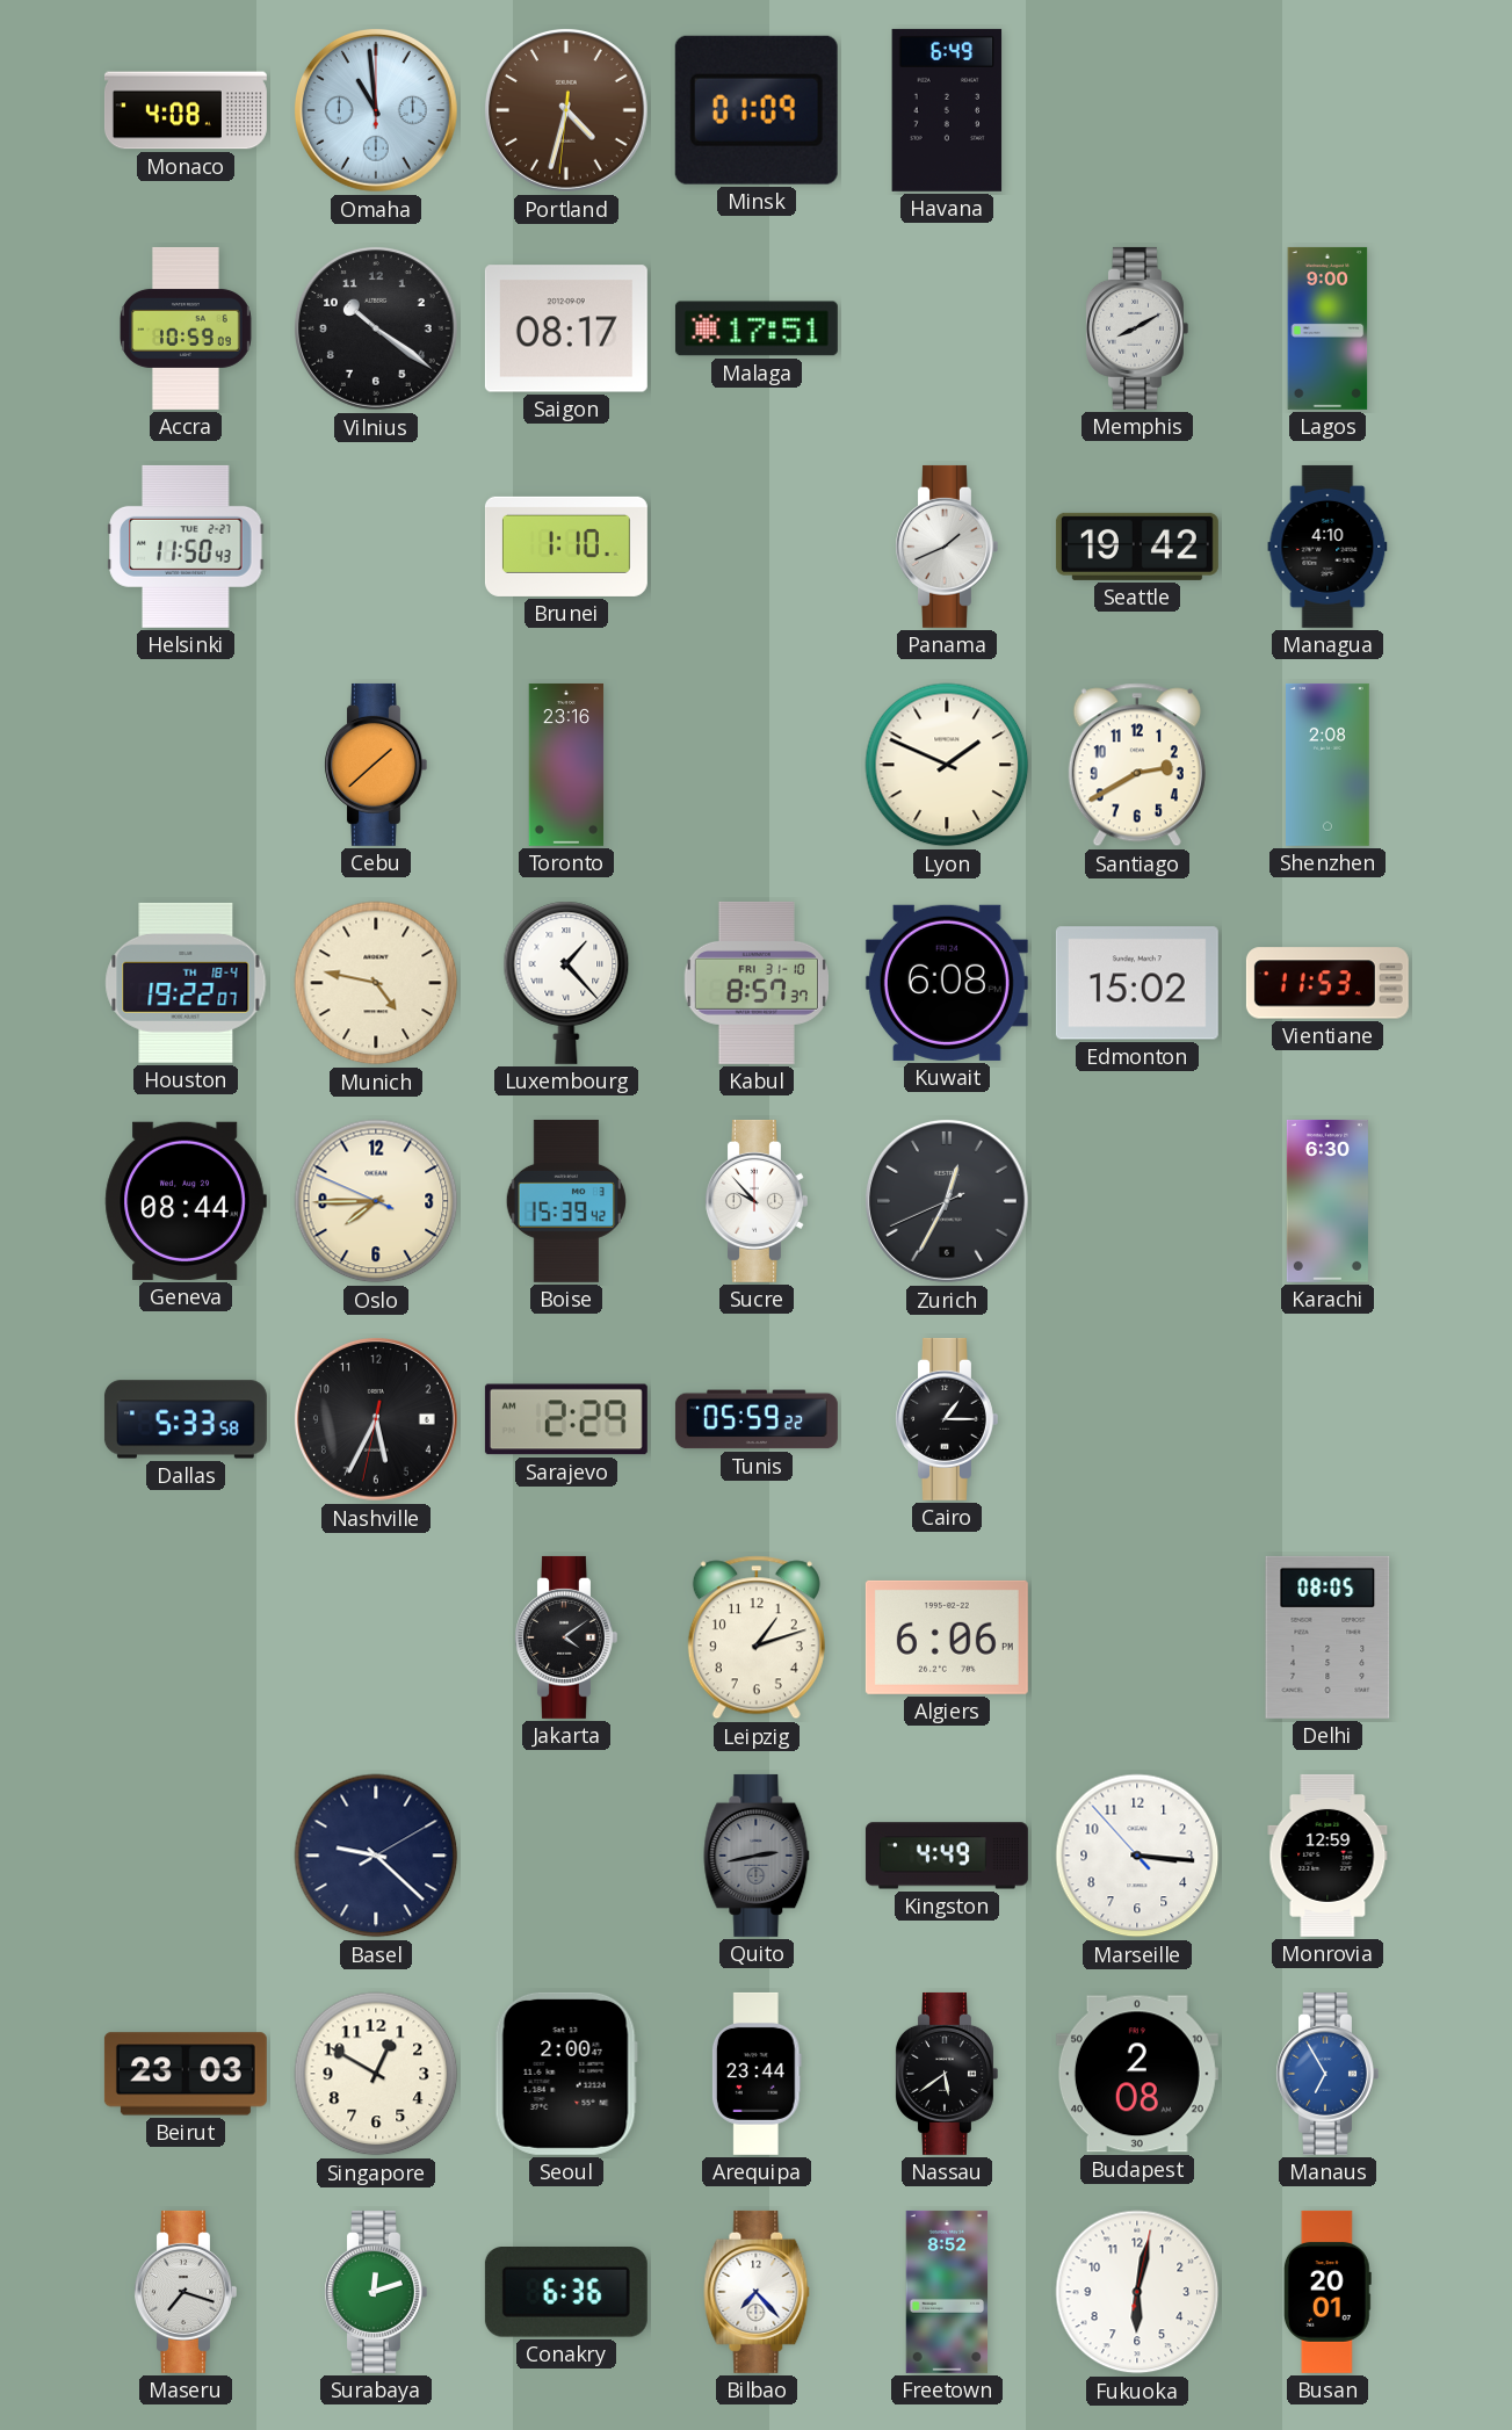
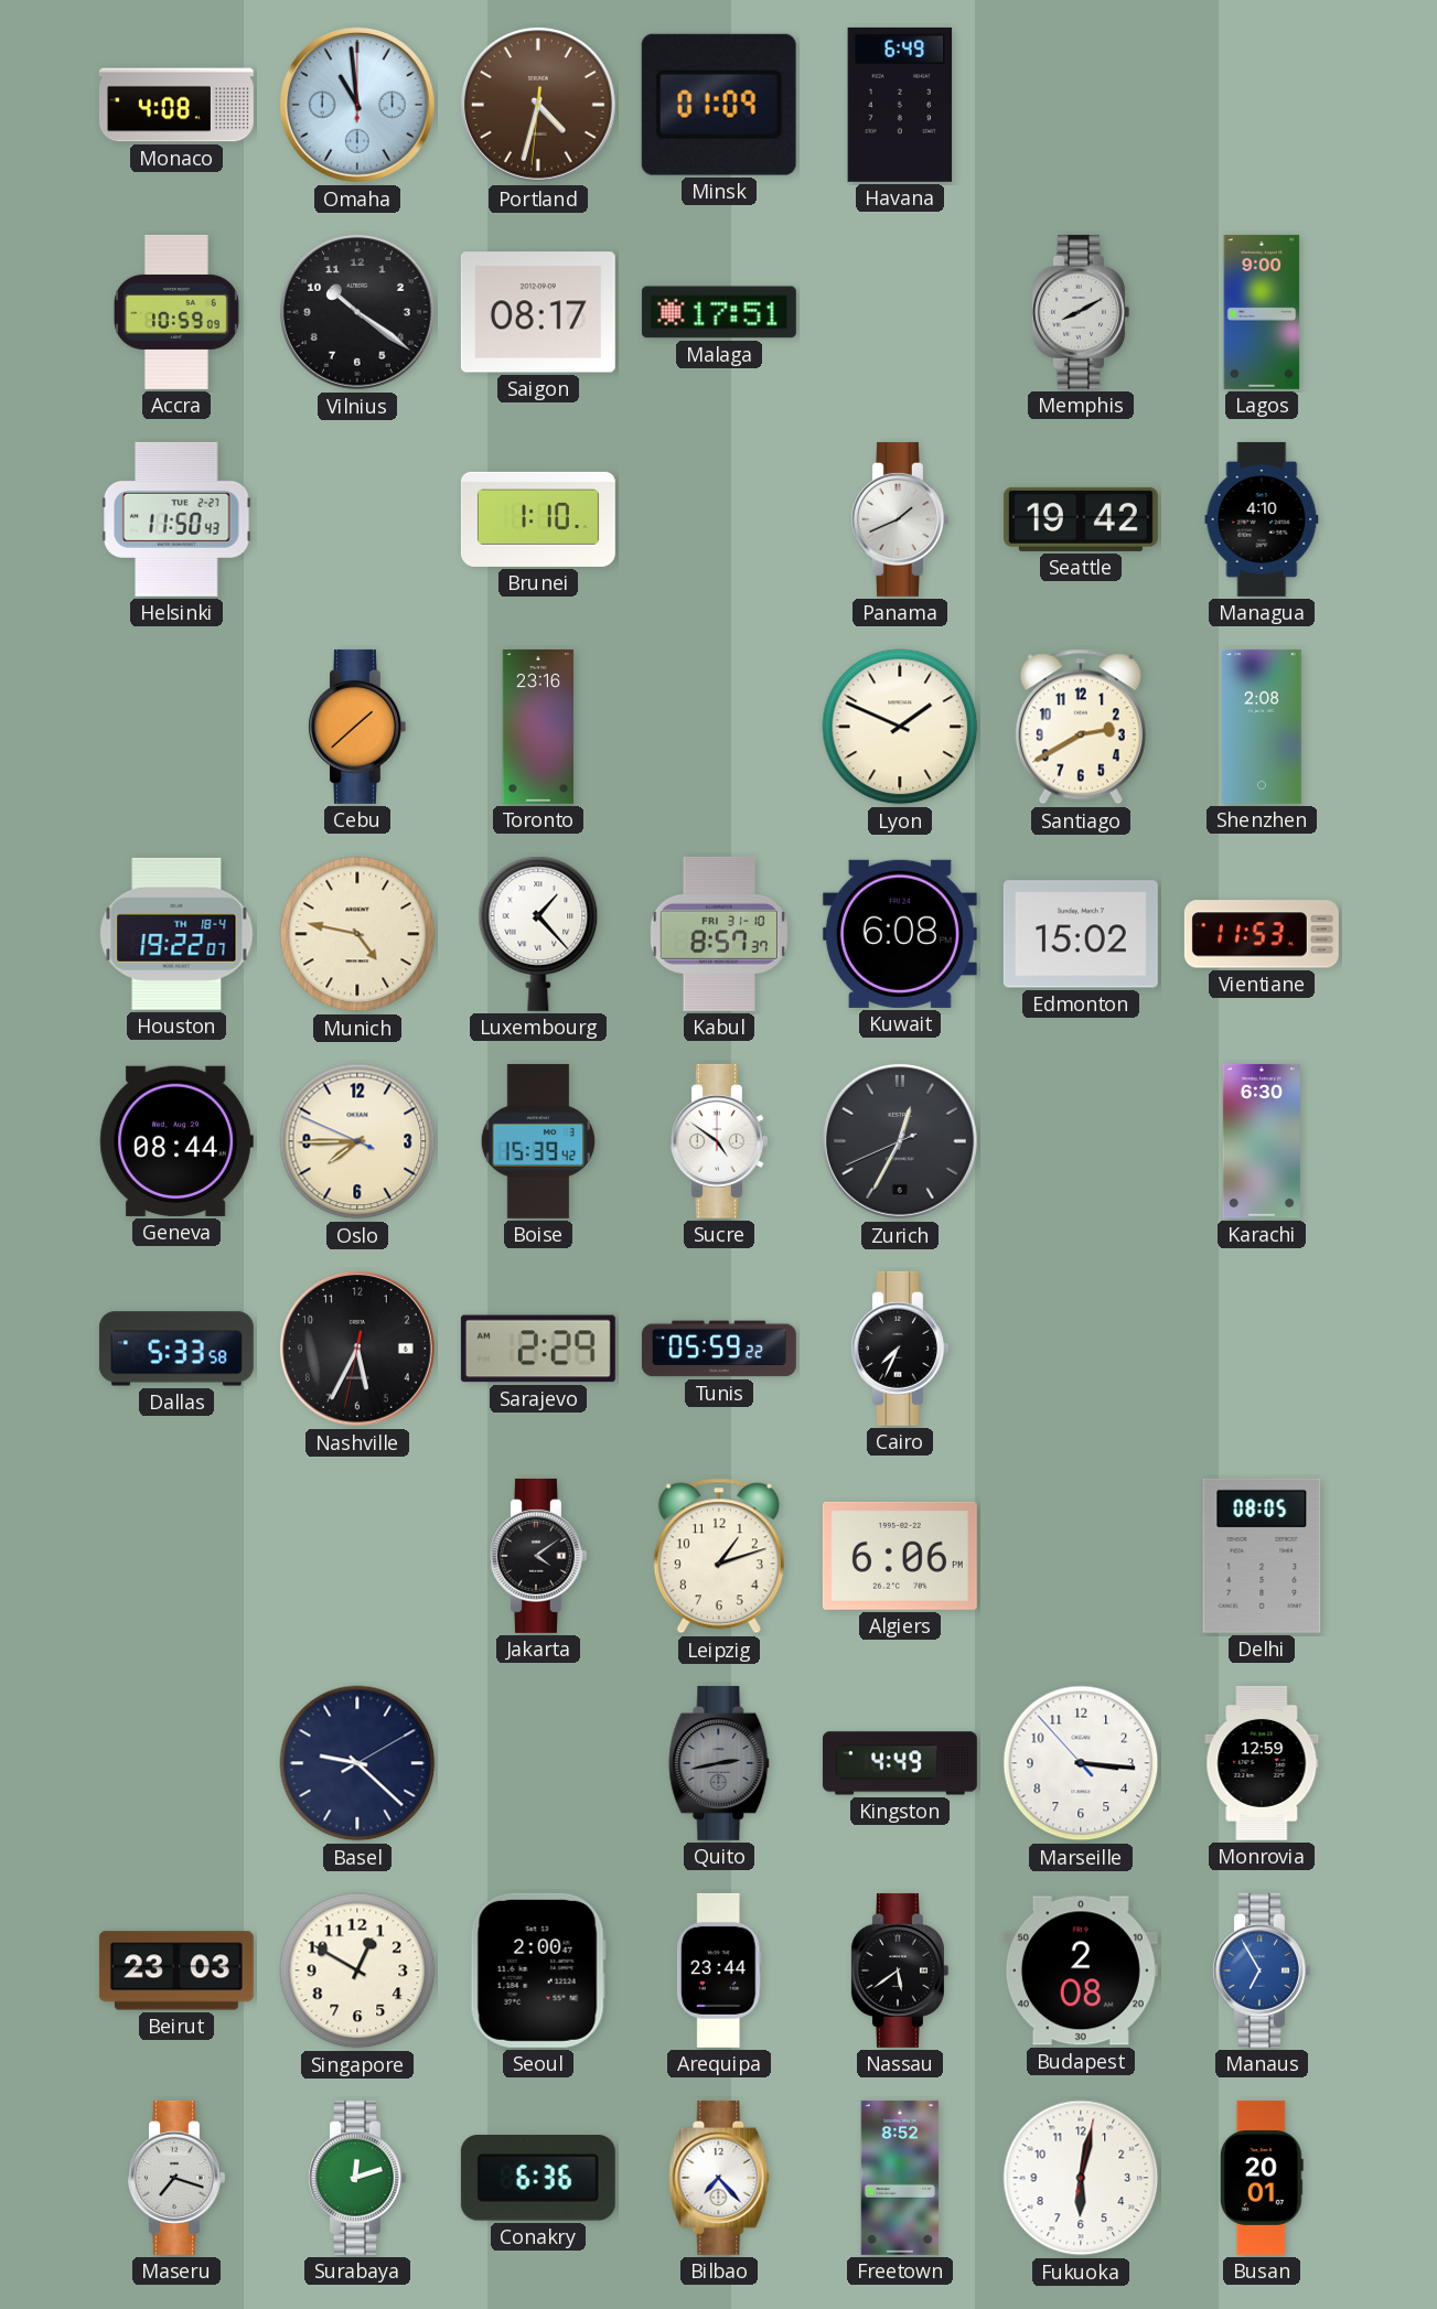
Sucre: 9:53 -> 4:51 (719, 1141)
Cairo: 1:15 -> 7:34 (900, 1349)
